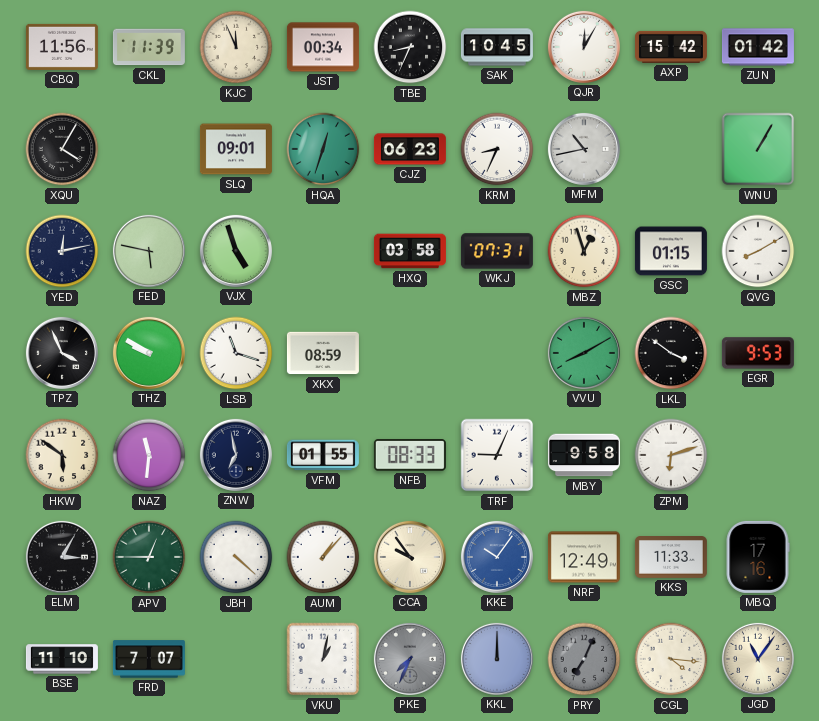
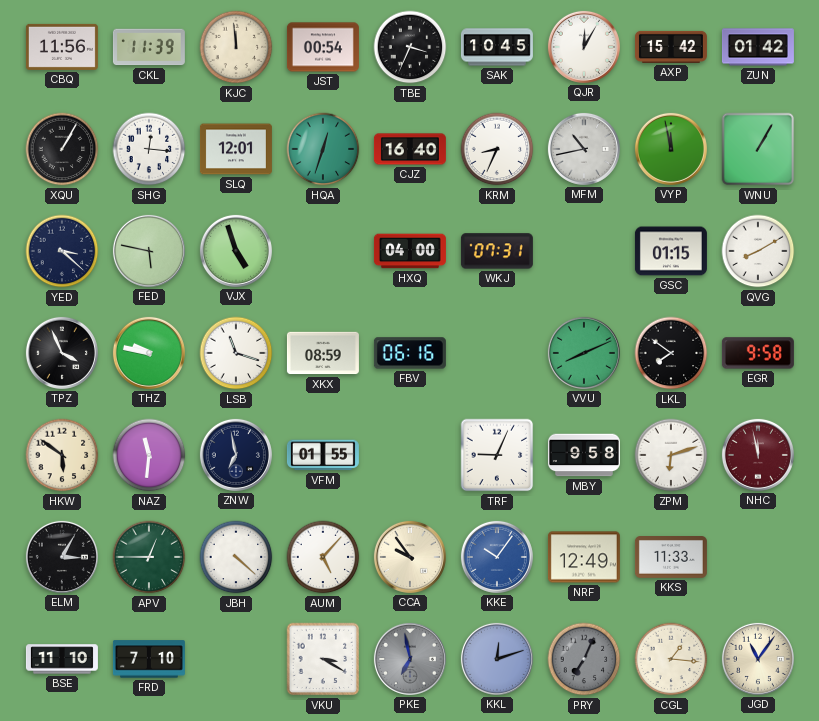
KJC: 11:56 -> 11:59 (236, 47)
JST: 00:34 -> 00:54 (323, 47)
TBE: 8:34 -> 3:34 (410, 47)
XQU: 4:05 -> 1:05 (62, 149)
SHG: none -> 12:16 (149, 149)
SLQ: 09:01 -> 12:01 (236, 149)
CJZ: 06:23 -> 16:40 (410, 149)
VYP: none -> 11:58 (671, 149)
YED: 12:13 -> 3:22 (62, 251)
HXQ: 03:58 -> 04:00 (410, 251)
MBZ: 12:57 -> none (584, 251)
THZ: 9:50 -> 9:47 (149, 353)
FBV: none -> 06:16 (410, 353)
VVU: 8:10 -> 8:11 (584, 353)
LKL: 3:51 -> 7:51 (671, 353)
EGR: 9:53 -> 9:58 (758, 353)
NFB: 08:33 -> none (410, 455)
NHC: none -> 11:58 (758, 455)
AUM: 1:07 -> 5:07 (323, 557)
MBQ: 17:16 -> none (758, 557)
FRD: 7:07 -> 7:10 (149, 659)
VKU: 1:02 -> 3:20 (323, 659)
PKE: 7:34 -> 6:58 (410, 659)
KKL: 12:00 -> 12:12 (497, 659)
CGL: 4:16 -> 1:16 (671, 659)
